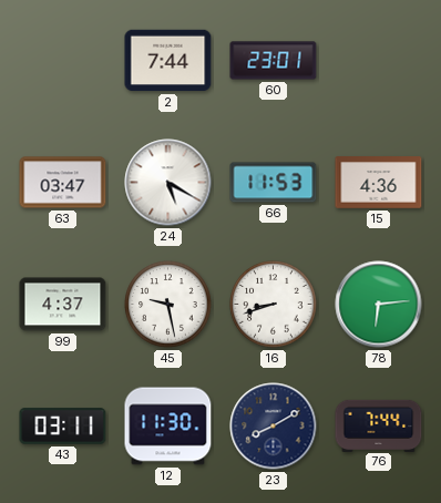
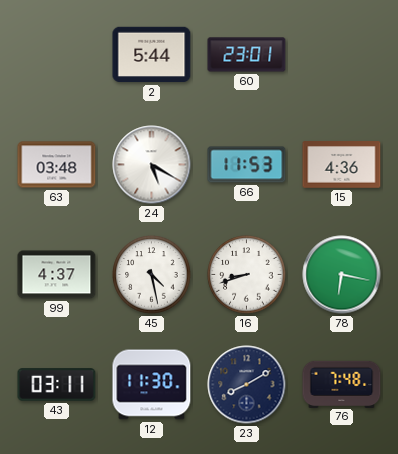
2: 7:44 -> 5:44 (152, 55)
63: 03:47 -> 03:48 (57, 165)
45: 9:28 -> 4:28 (152, 275)
78: 6:14 -> 6:17 (342, 275)
76: 7:44 -> 7:48 (342, 384)
